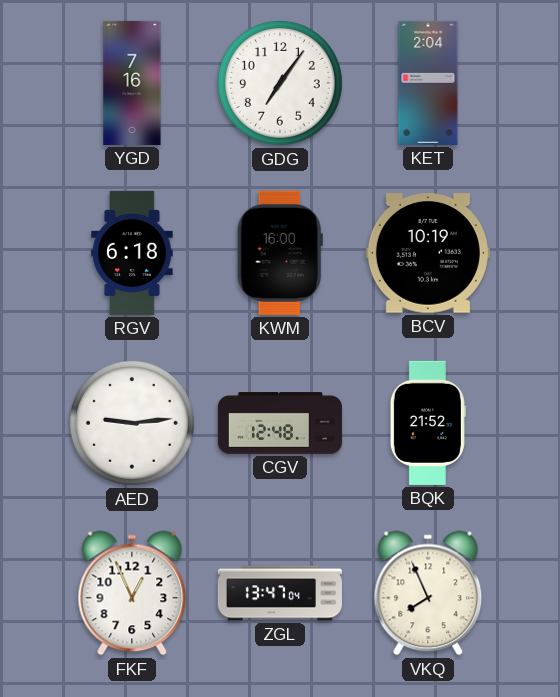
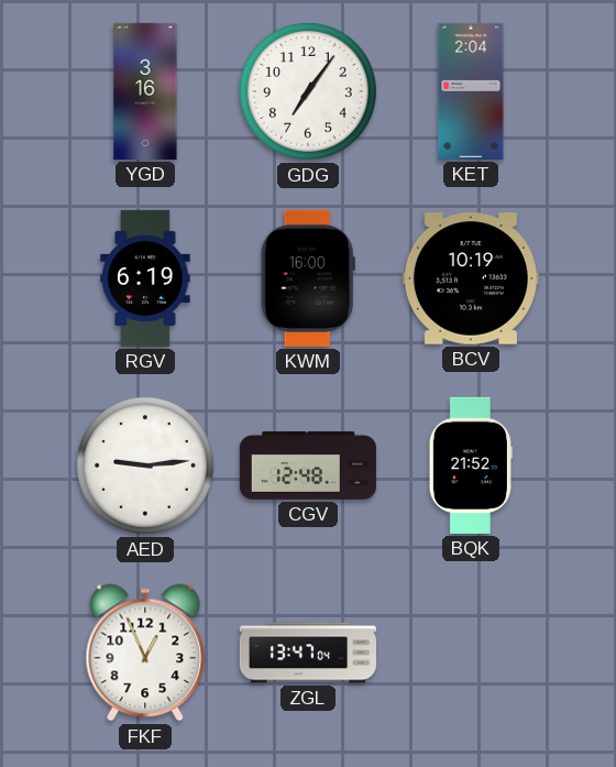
YGD: 7:16 -> 3:16 (145, 91)
RGV: 6:18 -> 6:19 (145, 278)
VKQ: 7:56 -> none (428, 593)
